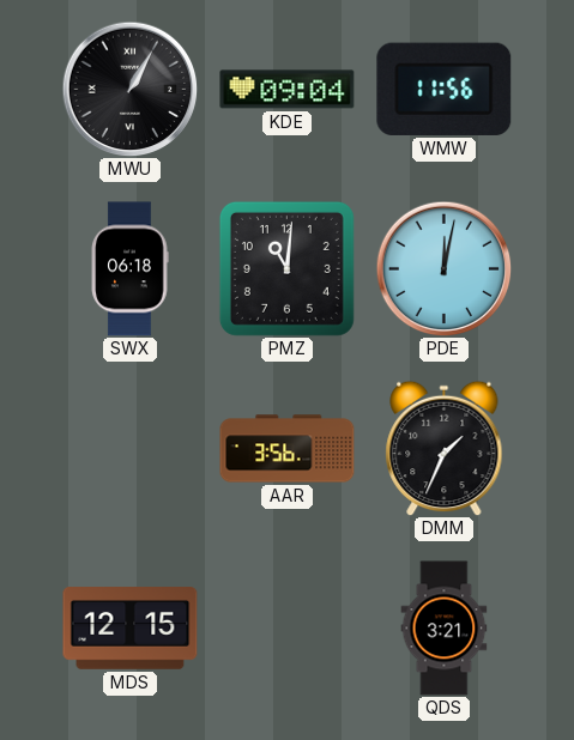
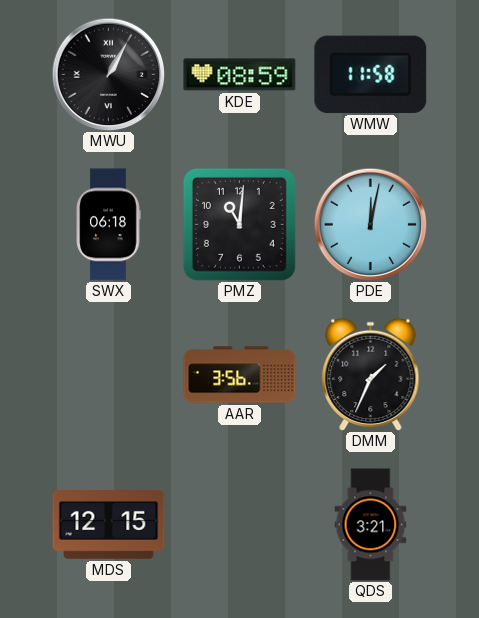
KDE: 09:04 -> 08:59 (240, 75)
WMW: 11:56 -> 11:58 (371, 74)
